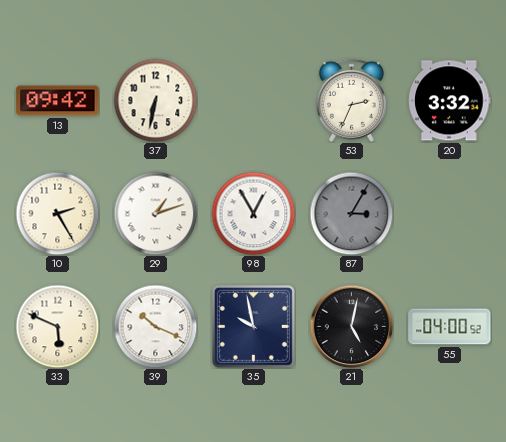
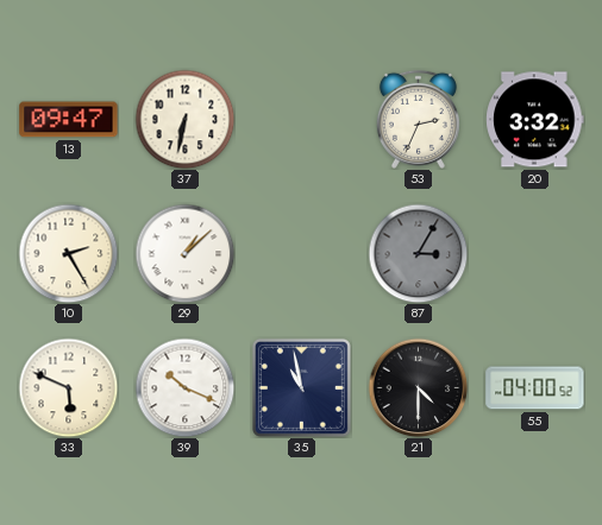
13: 09:42 -> 09:47 (69, 120)
29: 1:12 -> 1:08 (184, 253)
98: 12:55 -> none (253, 213)
35: 9:58 -> 10:58 (301, 387)
21: 5:02 -> 4:30 (418, 387)
